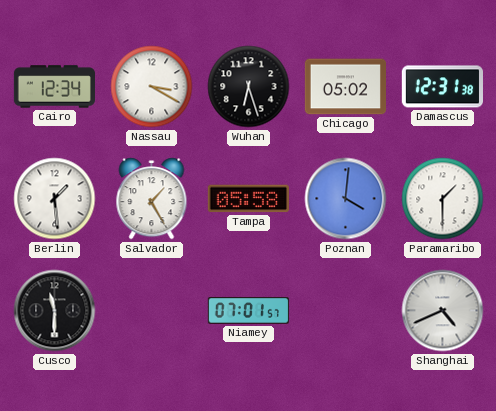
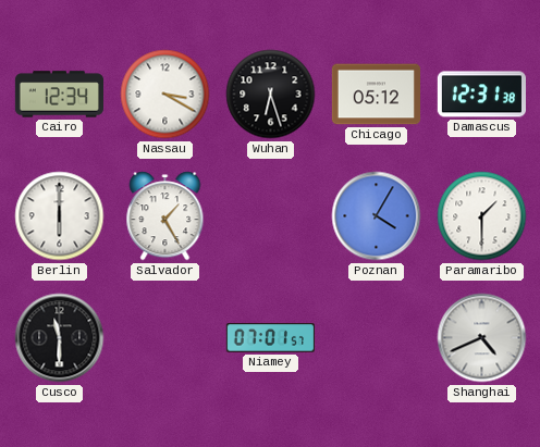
Chicago: 05:02 -> 05:12 (376, 95)
Berlin: 1:29 -> 6:00 (60, 216)
Tampa: 05:58 -> none (248, 199)
Poznan: 4:01 -> 4:05 (377, 216)
